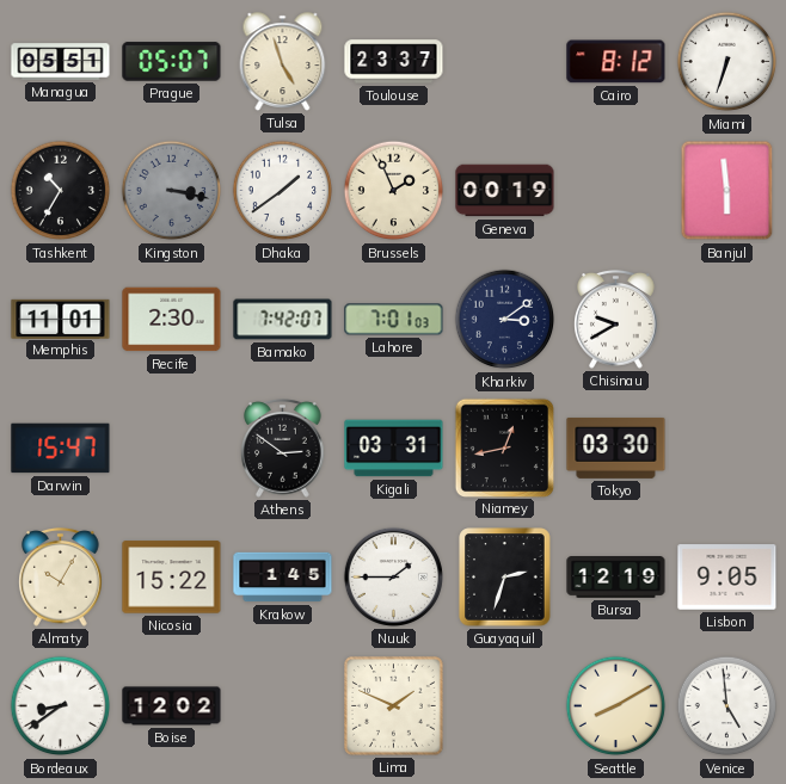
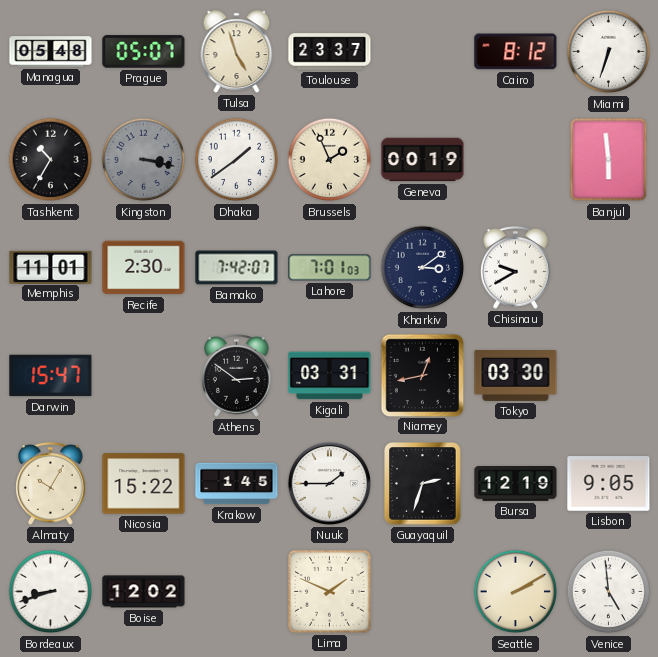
Managua: 05:51 -> 05:48 (51, 52)
Bordeaux: 8:39 -> 8:42 (51, 592)
Seattle: 8:10 -> 2:10 (516, 592)
